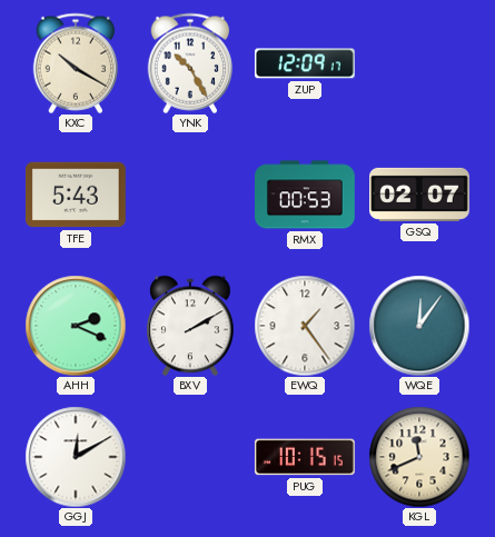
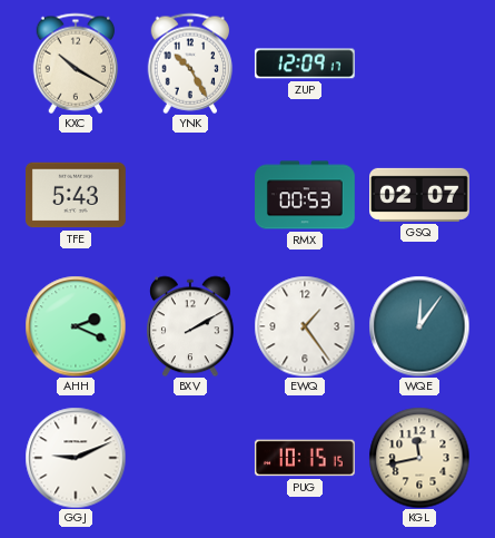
GGJ: 12:10 -> 9:11 (76, 458)
KGL: 11:41 -> 11:43 (419, 458)
